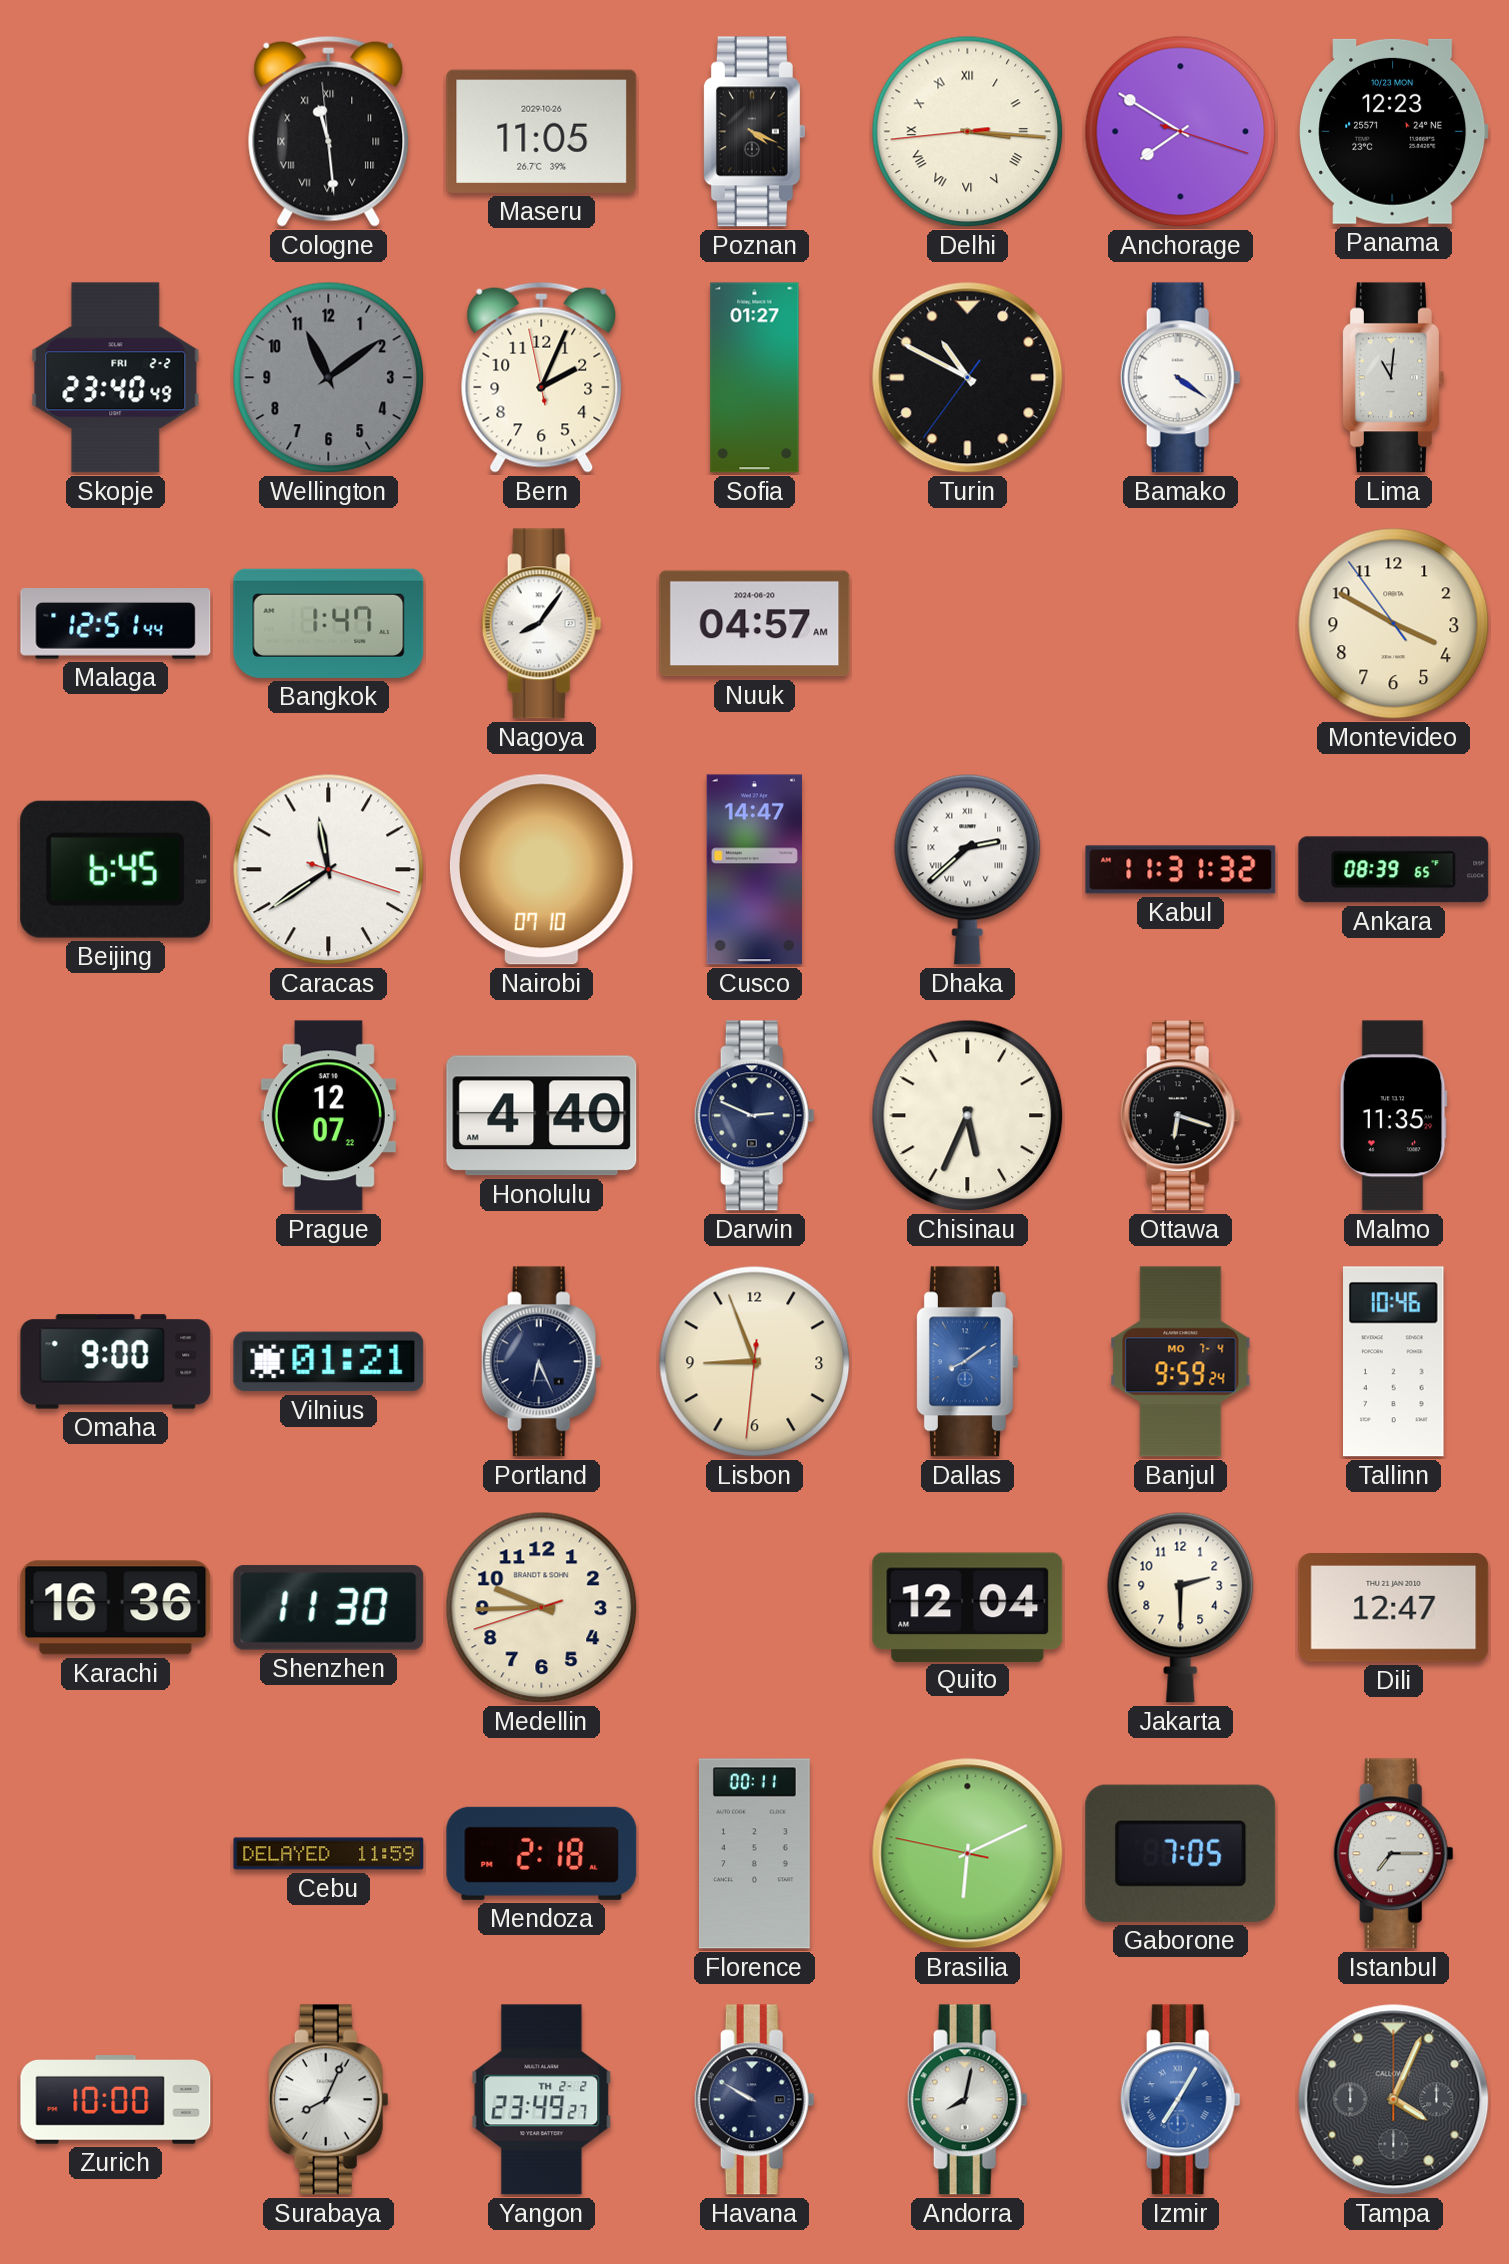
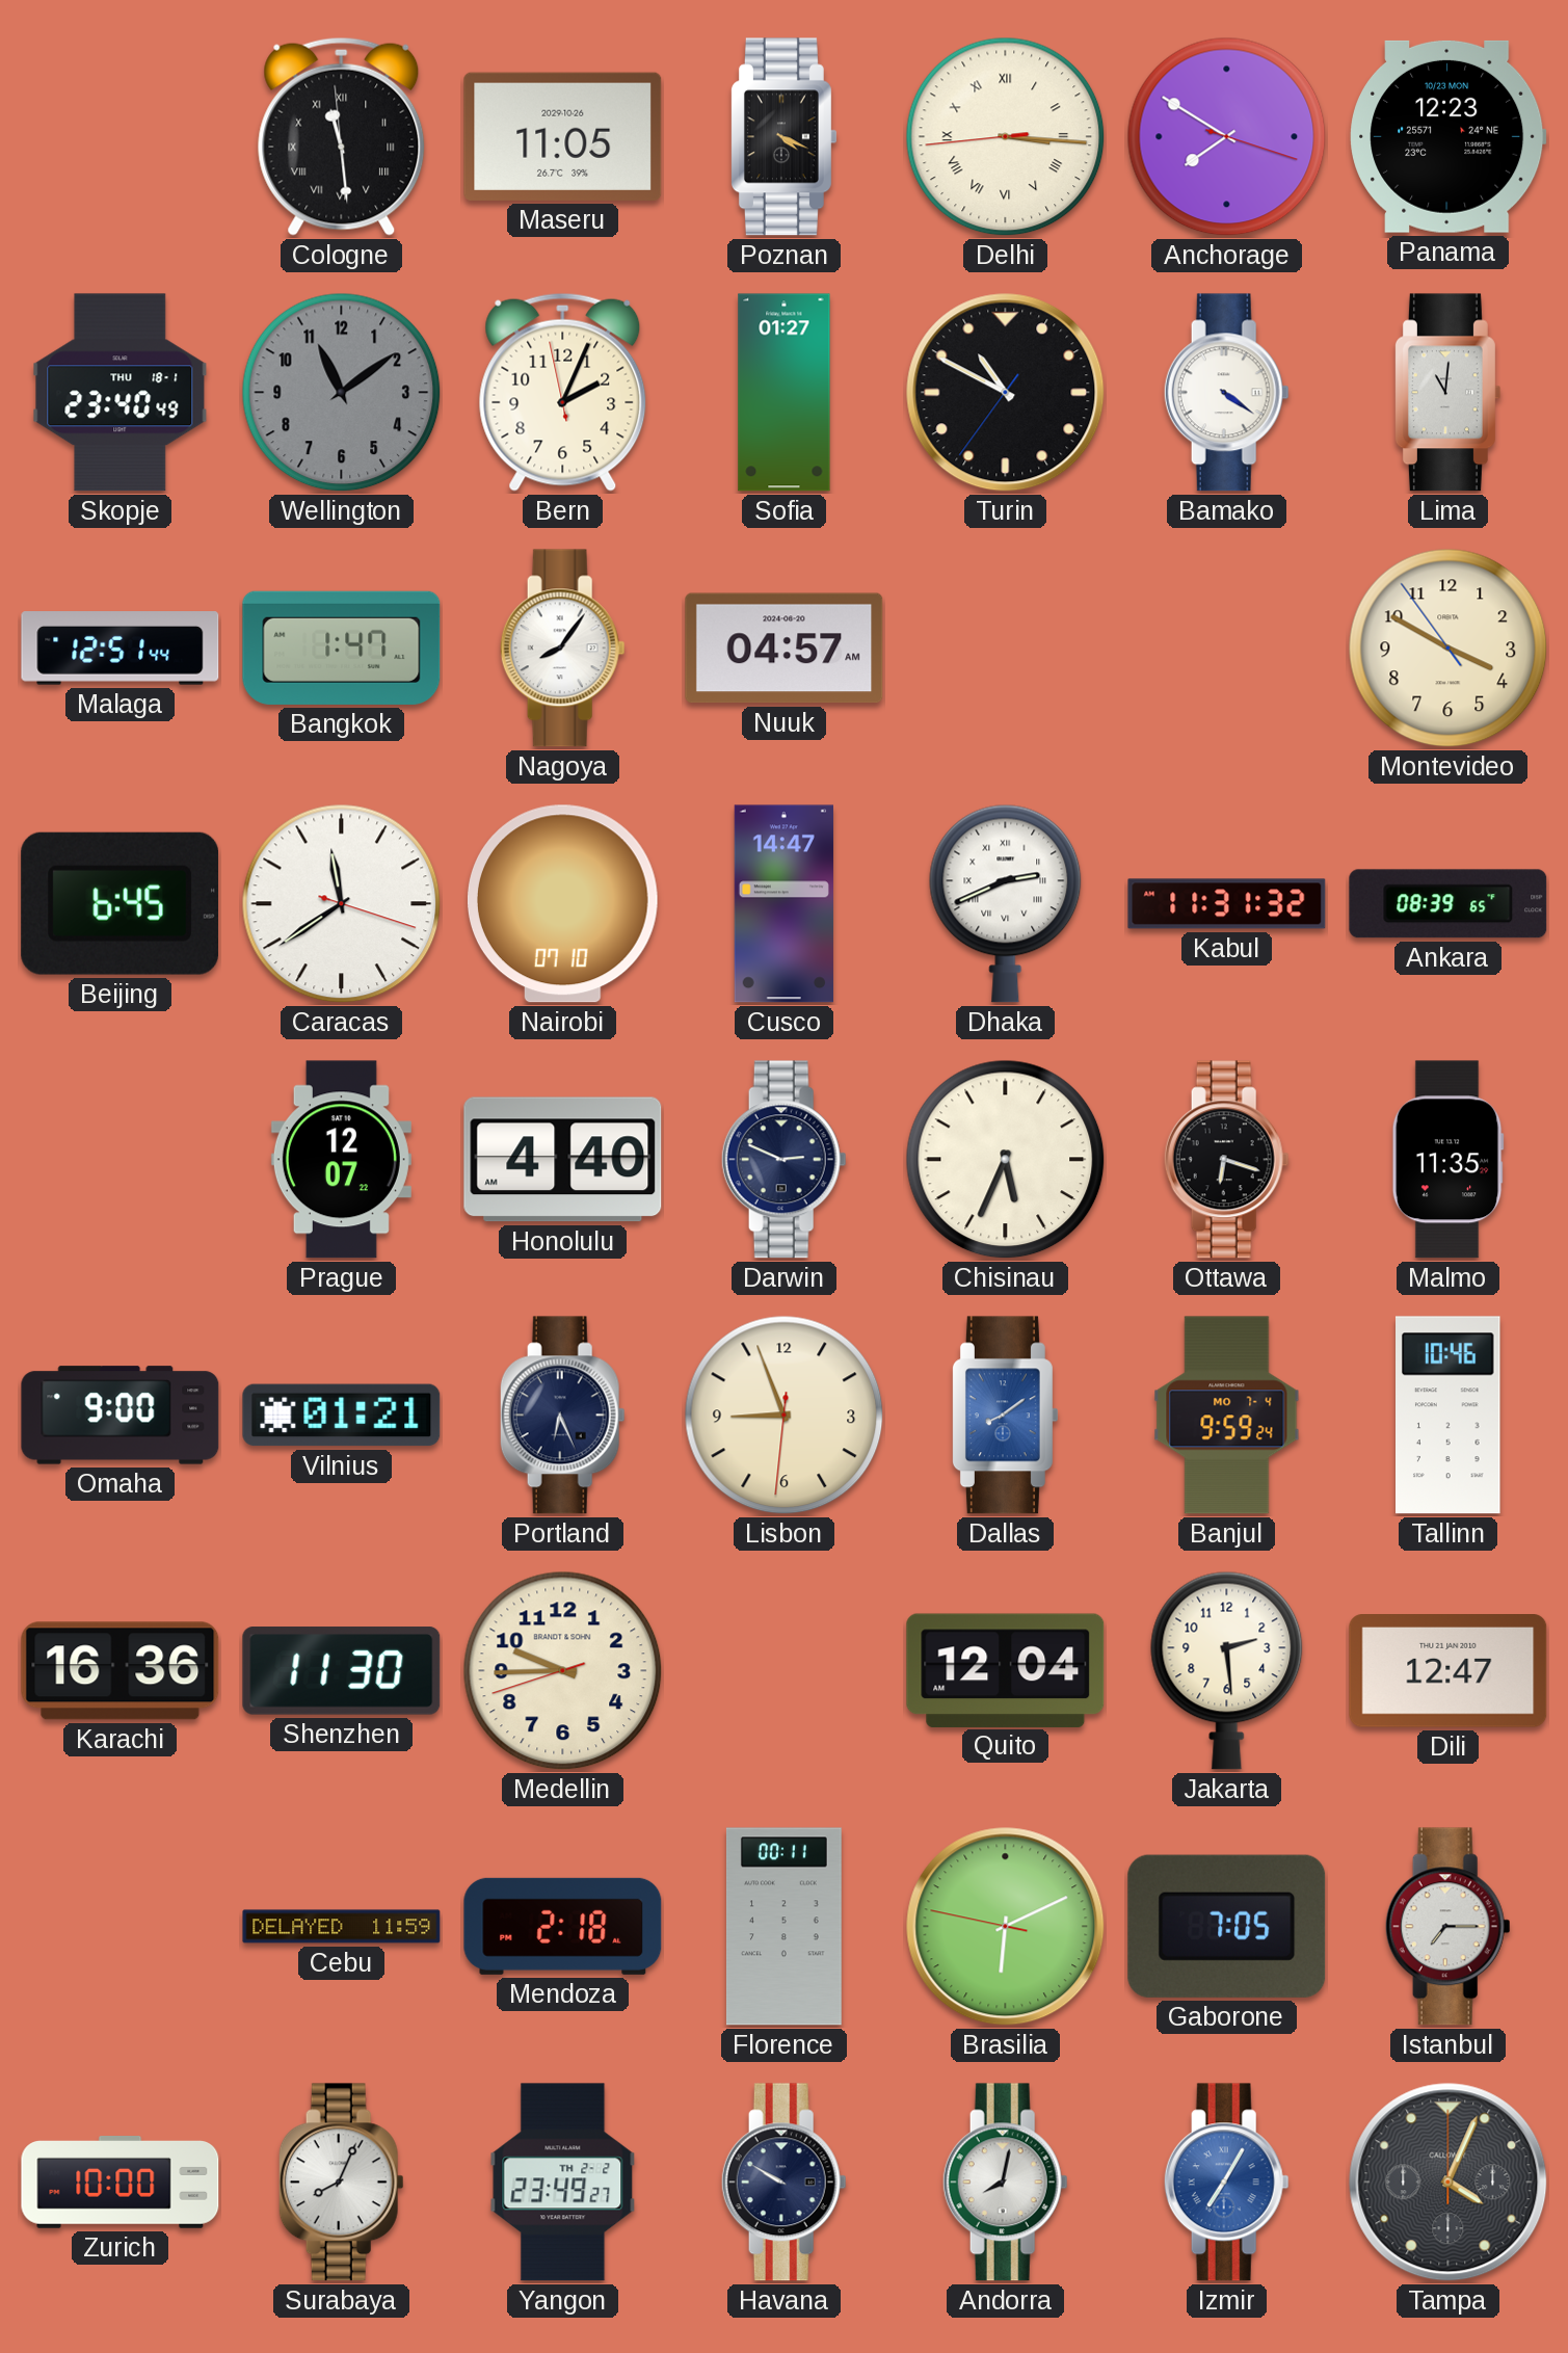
Skopje date: FRI 2-2 -> THU 18-1 (121, 393)
Dhaka: 2:38 -> 2:41 (1006, 903)
Jakarta: 2:30 -> 2:29 (1227, 1670)
